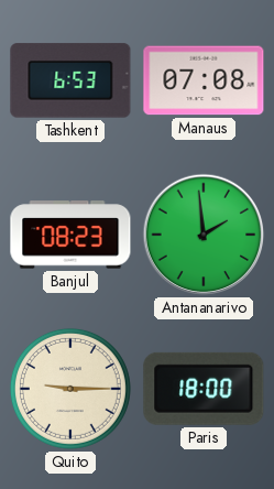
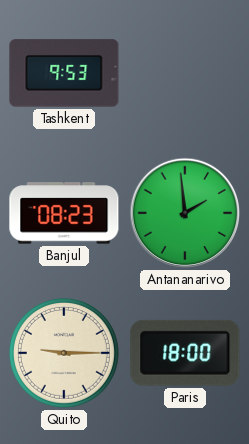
Tashkent: 6:53 -> 9:53 (64, 73)
Manaus: 07:08 -> none (204, 80)
